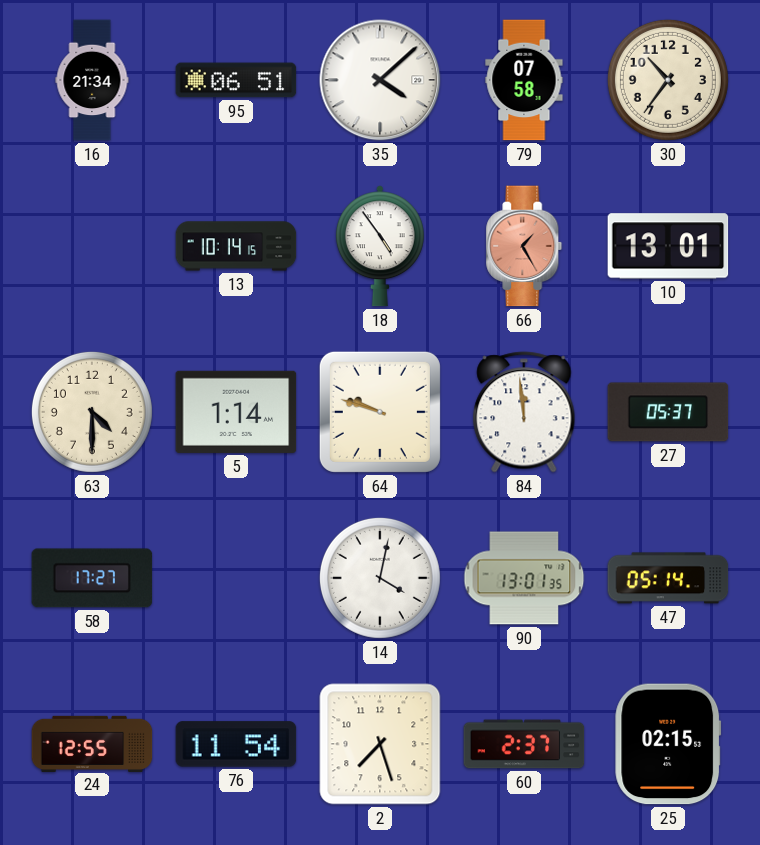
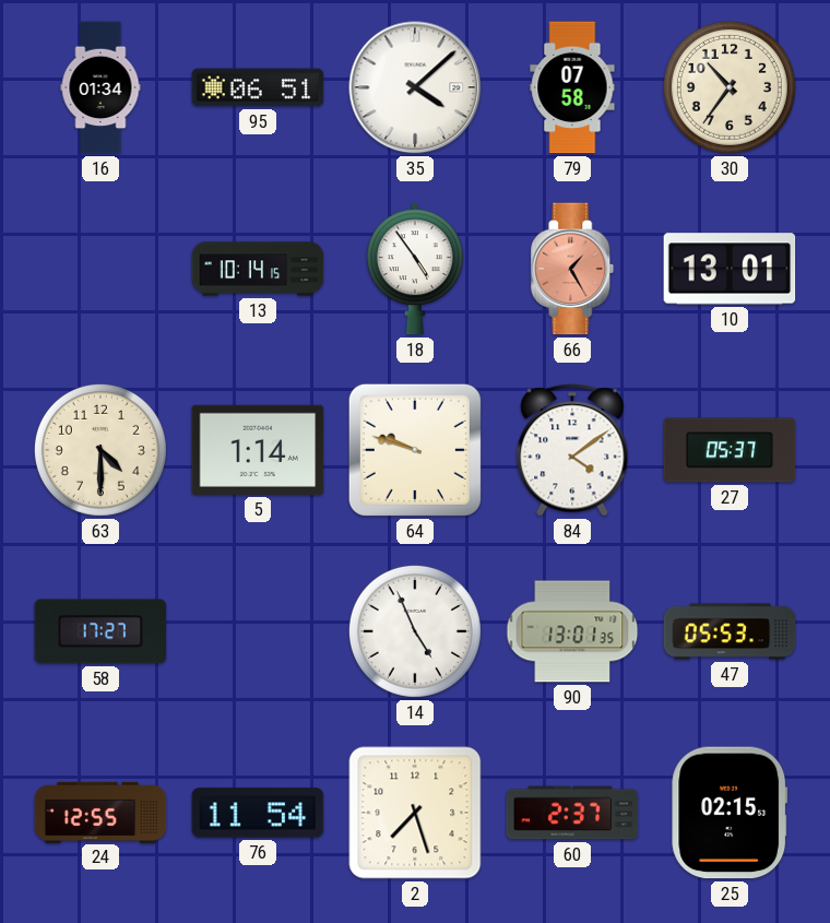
16: 21:34 -> 01:34 (100, 87)
84: 11:59 -> 4:09 (572, 450)
14: 4:02 -> 4:56 (415, 631)
47: 05:14 -> 05:53 (730, 631)
